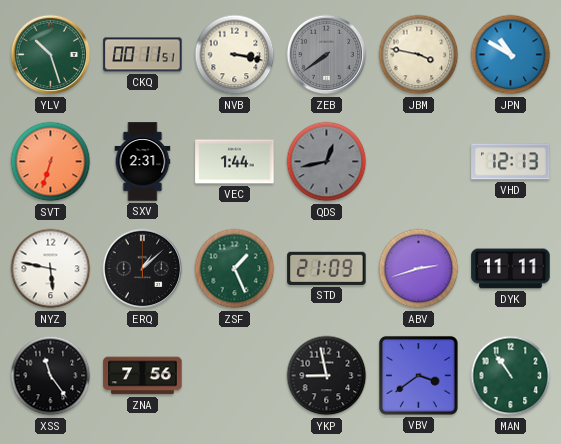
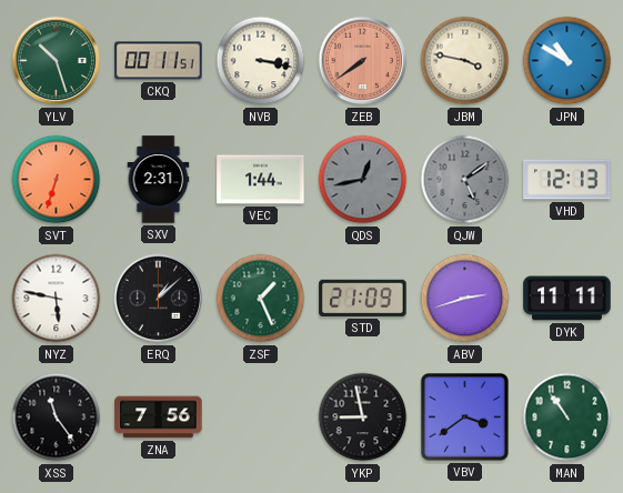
ZEB dial: grey -> salmon (363, 61)
QJW: none -> 5:09 (465, 180)
